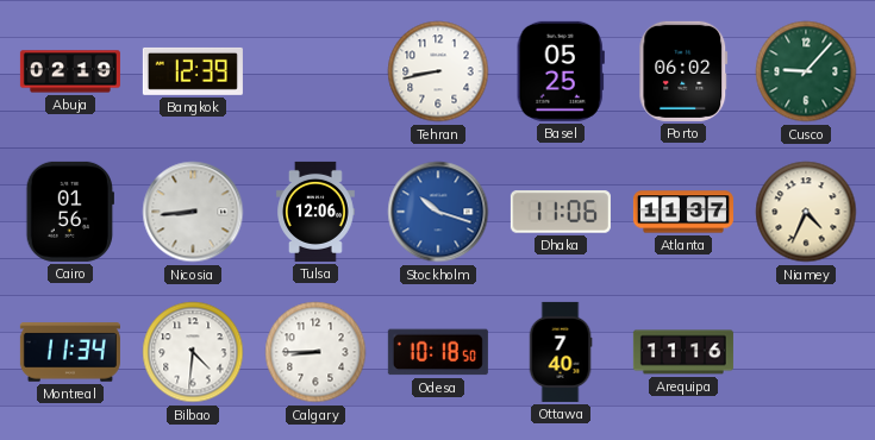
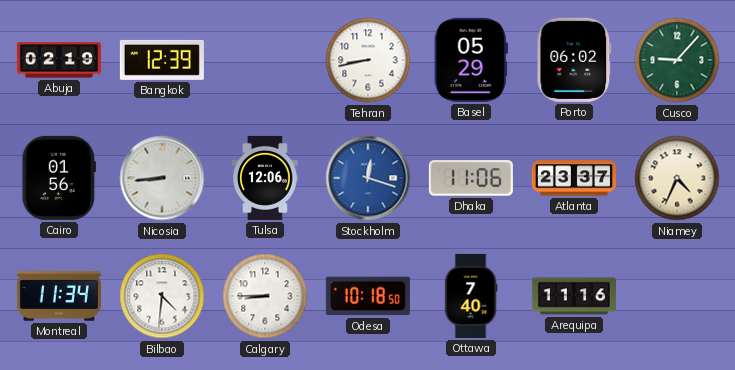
Basel: 05:25 -> 05:29 (471, 60)
Stockholm: 10:18 -> 12:18 (368, 178)
Atlanta: 11:37 -> 23:37 (574, 178)
